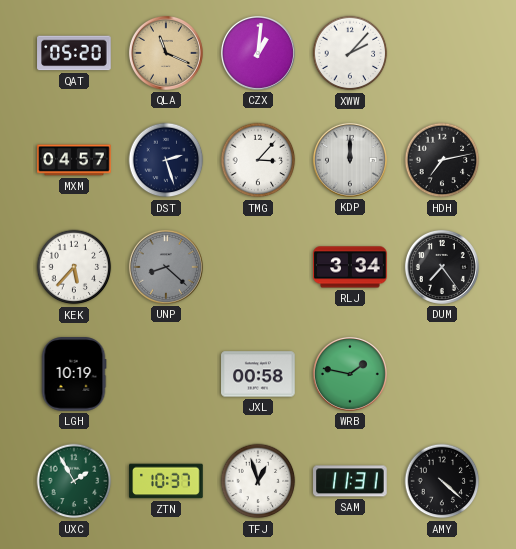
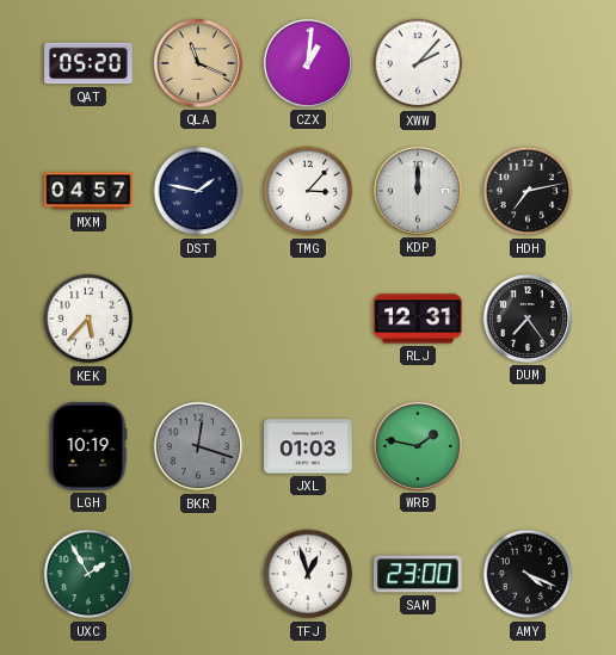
DST: 2:27 -> 1:47 (198, 191)
UNP: 8:22 -> none (166, 267)
RLJ: 3:34 -> 12:31 (418, 319)
BKR: none -> 12:18 (198, 446)
JXL: 00:58 -> 01:03 (308, 446)
ZTN: 10:37 -> none (166, 481)
SAM: 11:31 -> 23:00 (418, 574)
AMY: 4:22 -> 4:19 (528, 574)
